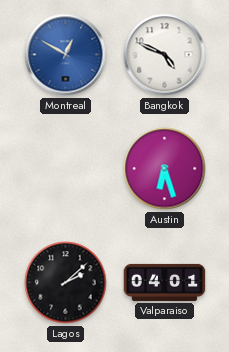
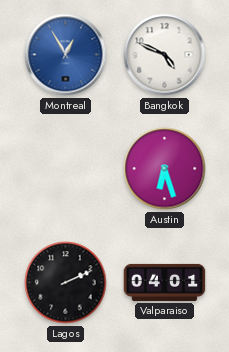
Montreal: 12:50 -> 12:55 (66, 55)
Lagos: 2:08 -> 2:11 (66, 283)
